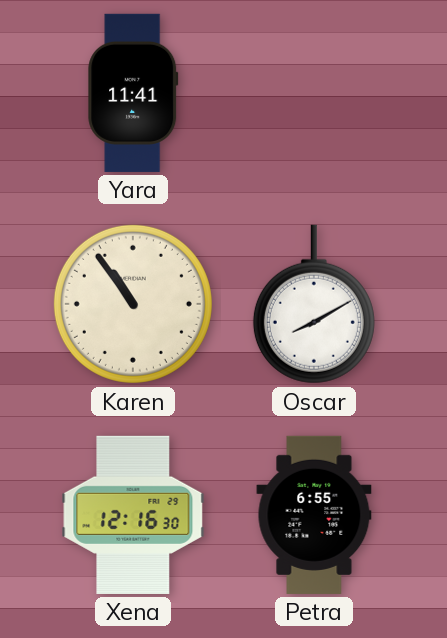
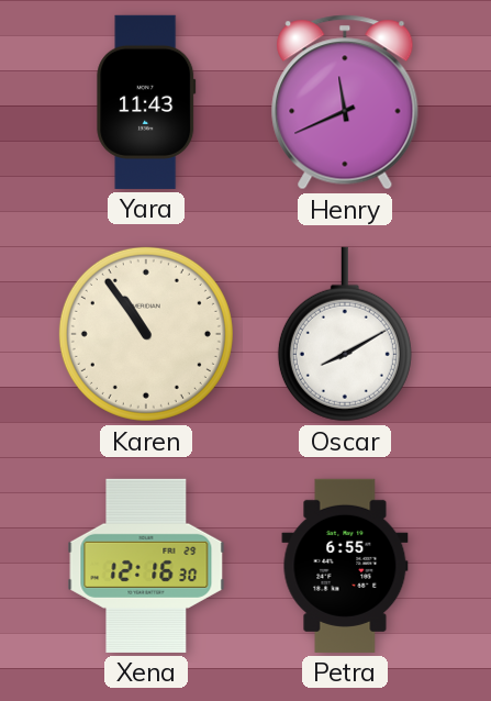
Yara: 11:41 -> 11:43 (146, 102)
Henry: none -> 11:41 (345, 102)
